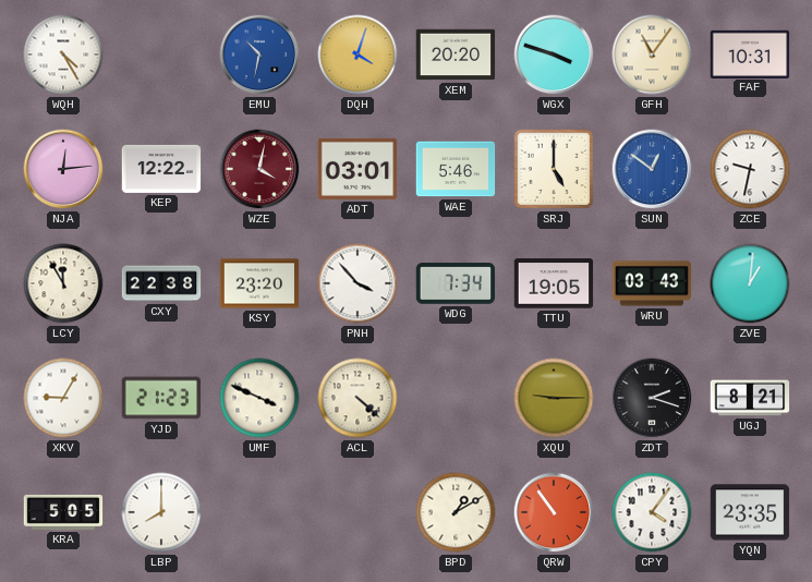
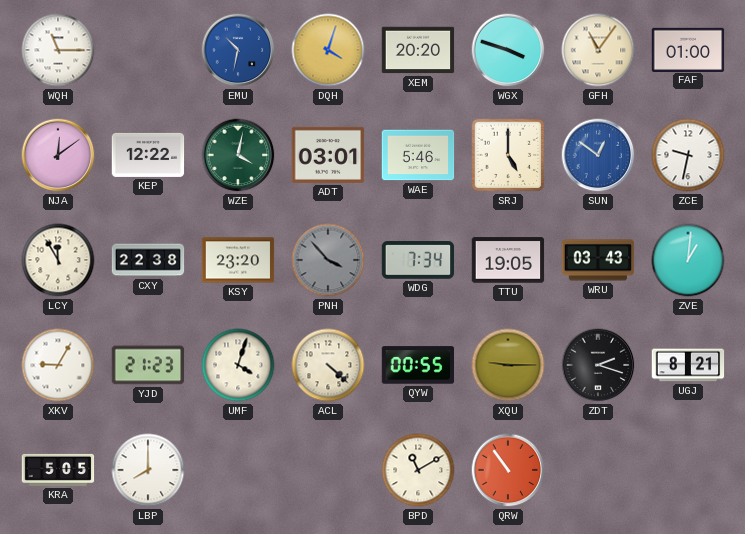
WQH: 4:25 -> 11:15 (58, 50)
FAF: 10:31 -> 01:00 (688, 49)
NJA: 12:14 -> 12:09 (58, 155)
WZE dial: burgundy -> green (238, 155)
PNH dial: white -> grey (328, 260)
UMF: 3:49 -> 4:03 (238, 365)
QYW: none -> 00:55 (418, 365)
BPD: 1:10 -> 11:10 (418, 470)
CPY: 4:06 -> none (652, 512)
YQN: 23:35 -> none (750, 512)
